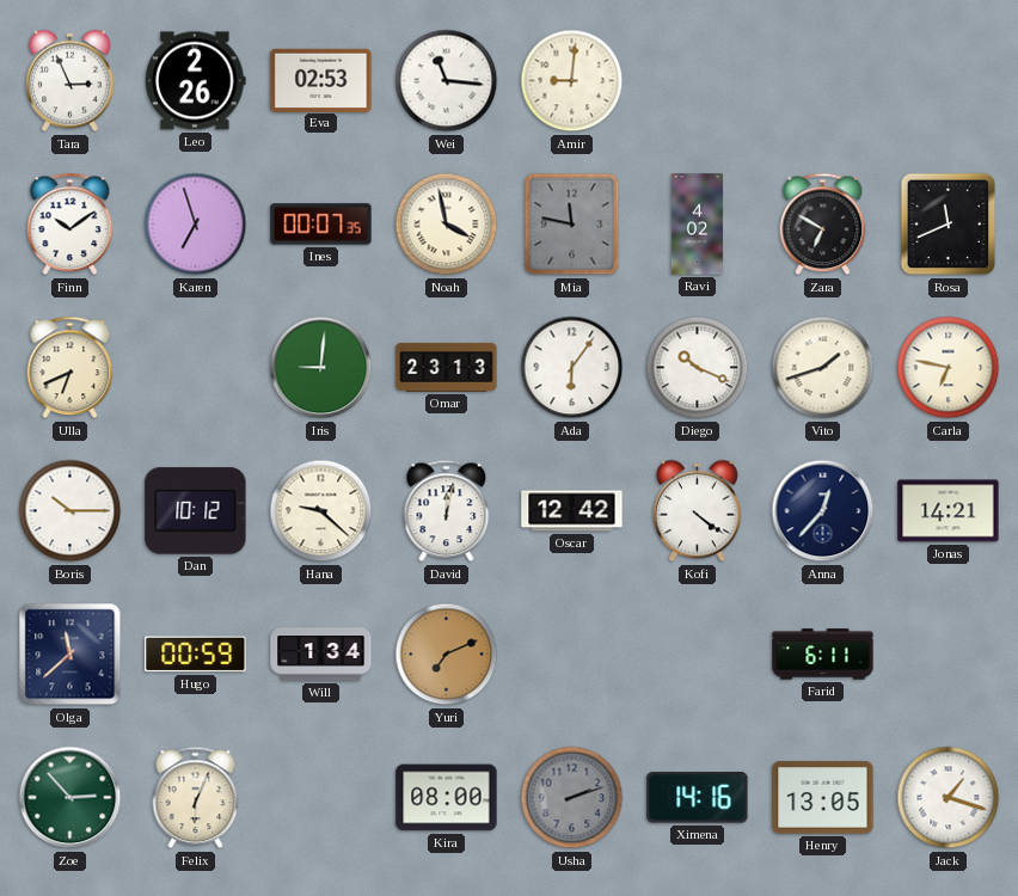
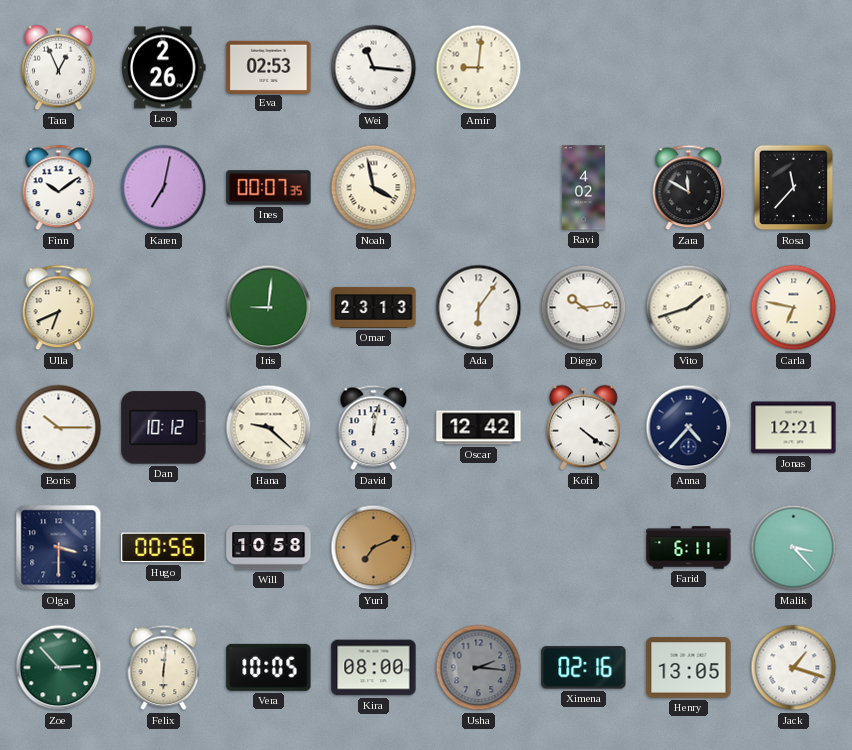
Tara: 2:56 -> 12:56 (59, 68)
Karen: 6:57 -> 7:02 (164, 188)
Mia: 11:47 -> none (572, 225)
Zara: 6:50 -> 11:50 (689, 188)
Rosa: 11:41 -> 11:37 (794, 188)
Diego: 10:19 -> 10:14 (584, 308)
Anna: 12:37 -> 4:37 (689, 428)
Jonas: 14:21 -> 12:21 (794, 428)
Olga: 11:38 -> 3:30 (59, 548)
Hugo: 00:59 -> 00:56 (164, 548)
Will: 1:34 -> 10:58 (269, 548)
Malik: none -> 3:23 (794, 548)
Felix: 6:04 -> 6:01 (164, 668)
Vera: none -> 10:05 (269, 667)
Usha: 2:12 -> 2:16 (479, 668)
Ximena: 14:16 -> 02:16 (584, 668)
